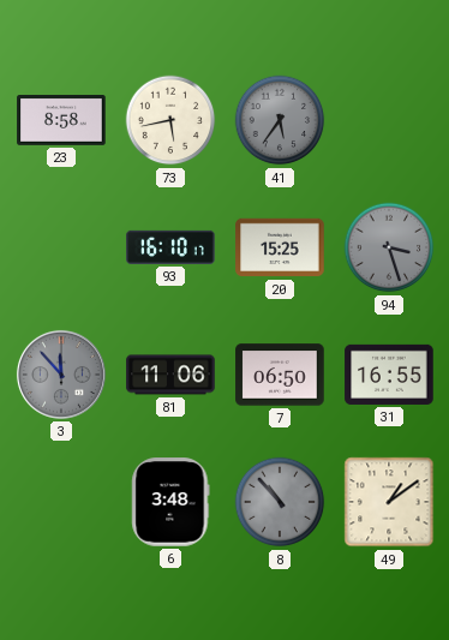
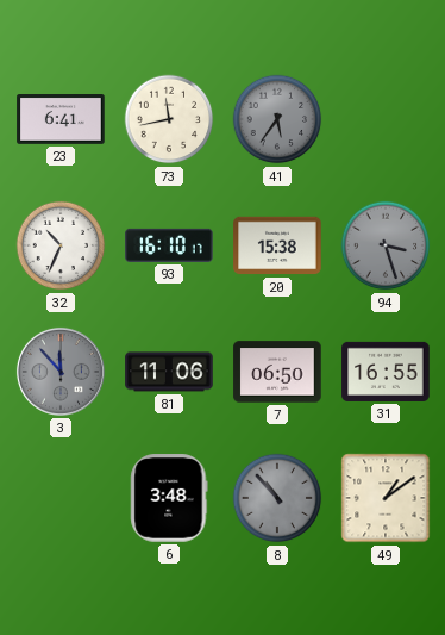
23: 8:58 -> 6:41 (61, 120)
73: 5:43 -> 11:43 (169, 119)
32: none -> 10:34 (61, 245)
20: 15:25 -> 15:38 (277, 245)
